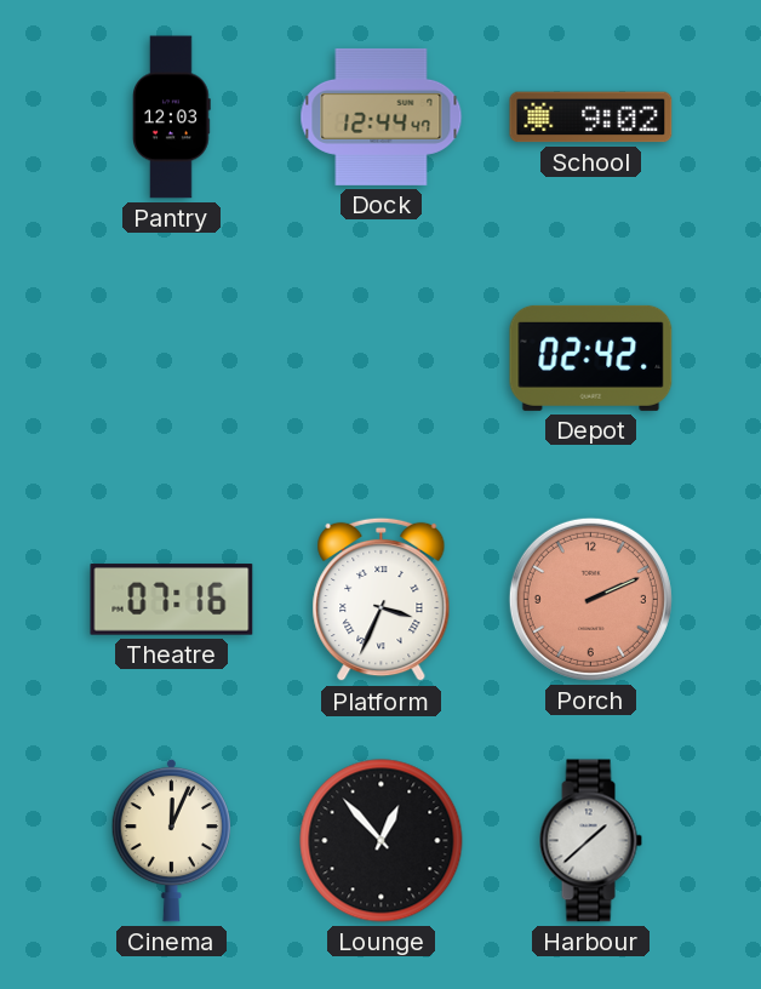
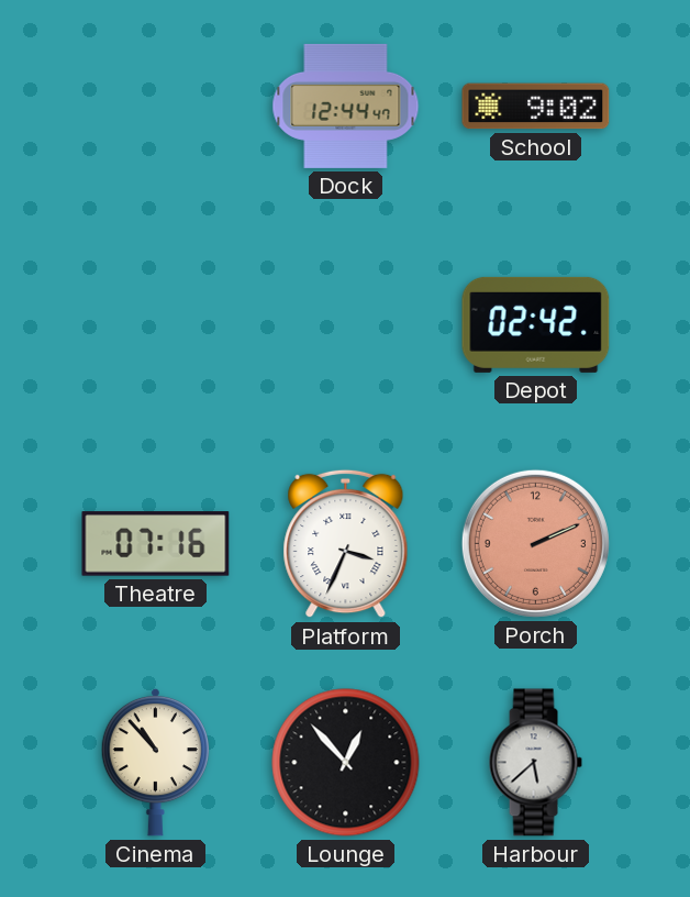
Pantry: 12:03 -> none (172, 118)
Cinema: 12:04 -> 10:53 (155, 762)
Harbour: 1:38 -> 5:38 (535, 763)
